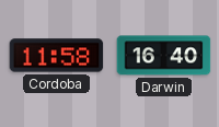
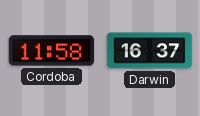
Darwin: 16:40 -> 16:37 (150, 51)
